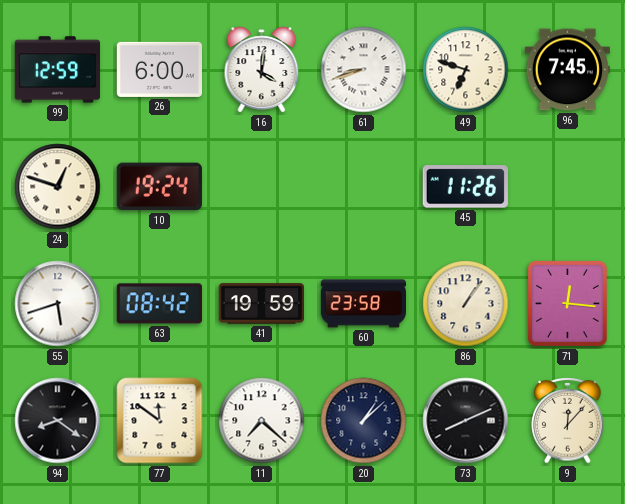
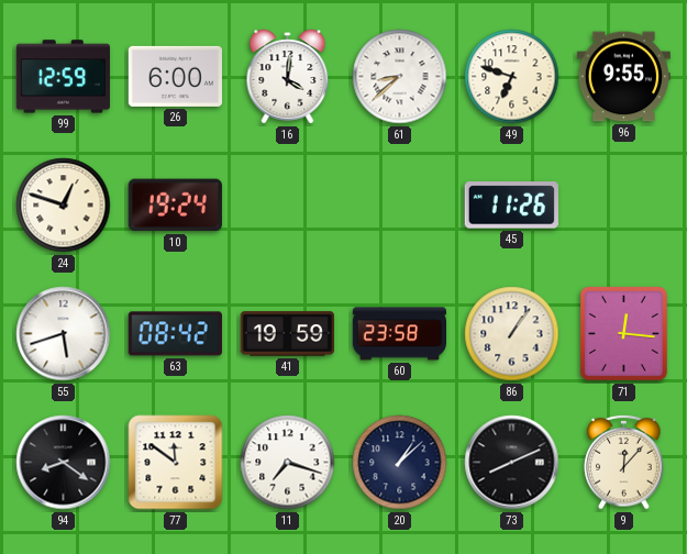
61: 8:42 -> 8:38 (400, 77)
96: 7:45 -> 9:55 (623, 77)
11: 7:22 -> 7:18 (288, 463)
